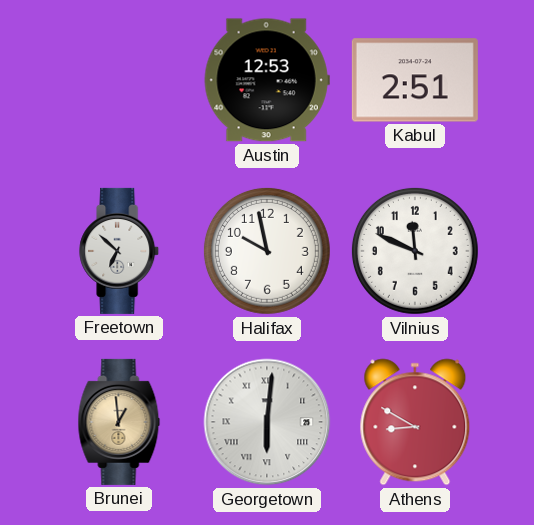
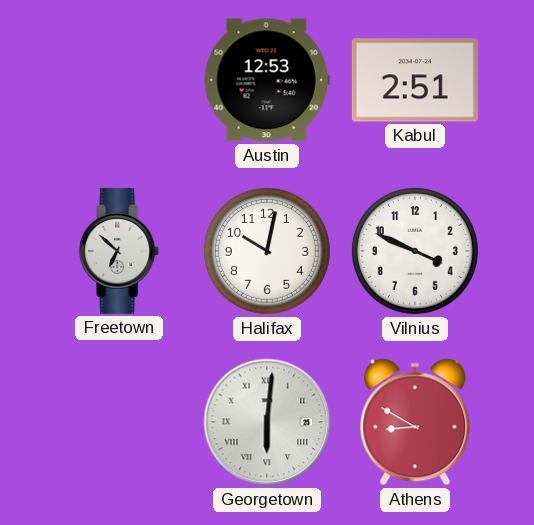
Halifax: 9:58 -> 10:02 (267, 251)
Vilnius: 11:49 -> 3:49 (415, 251)
Brunei: 12:59 -> none (119, 422)
